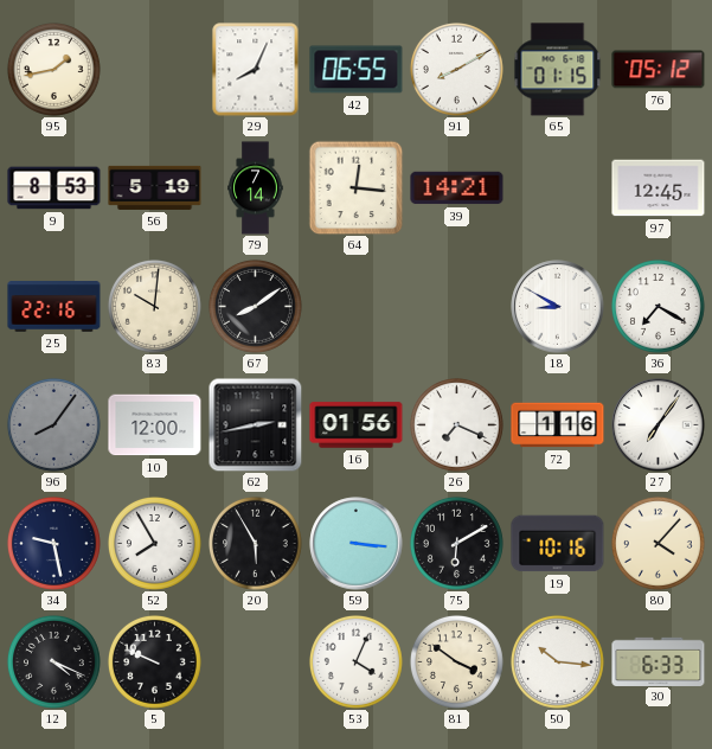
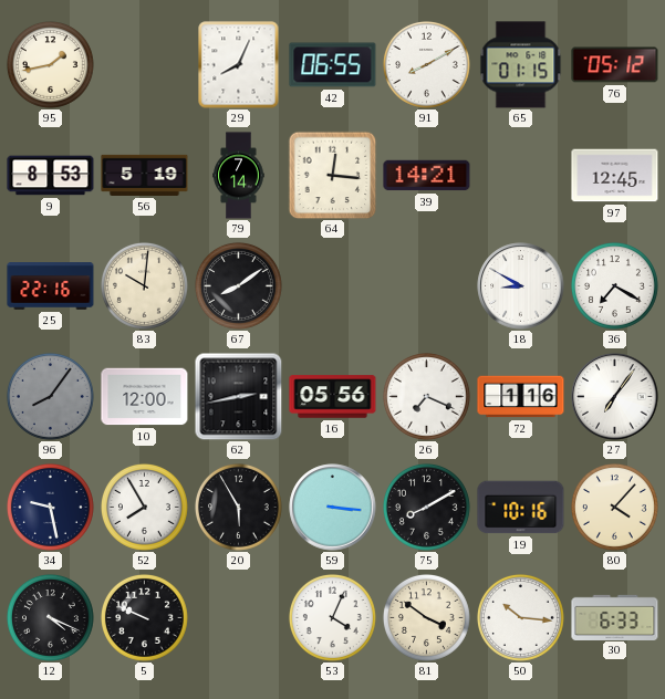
16: 01:56 -> 05:56 (333, 397)
75: 6:10 -> 8:10 (426, 507)
